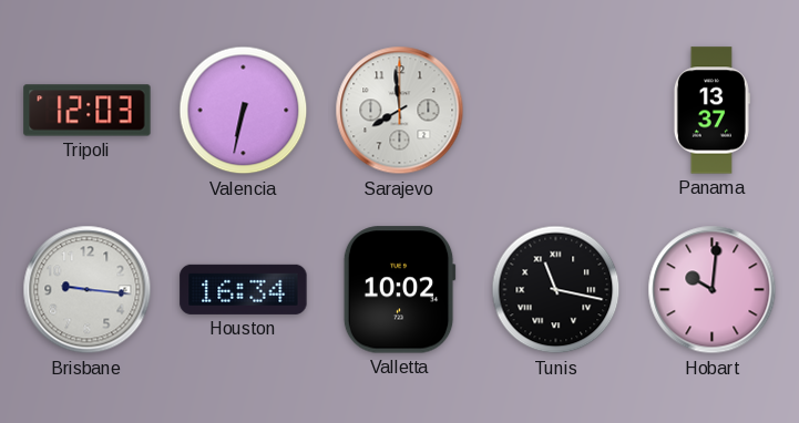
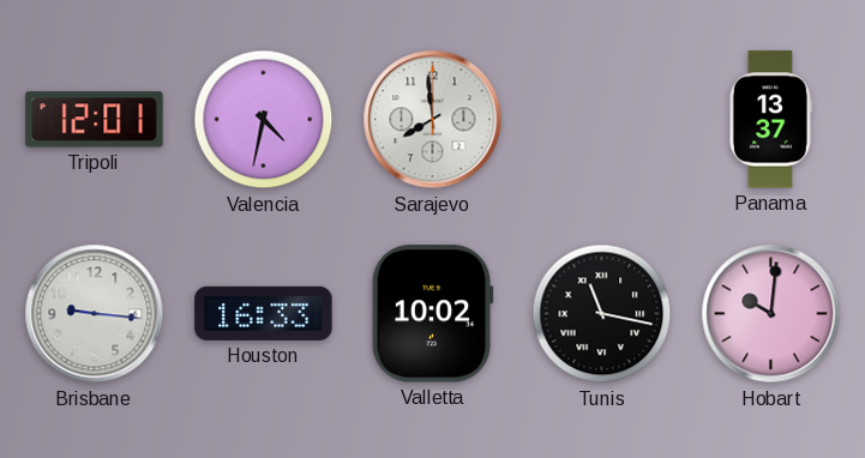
Tripoli: 12:03 -> 12:01 (95, 120)
Valencia: 6:32 -> 4:32 (264, 120)
Houston: 16:34 -> 16:33 (264, 313)
